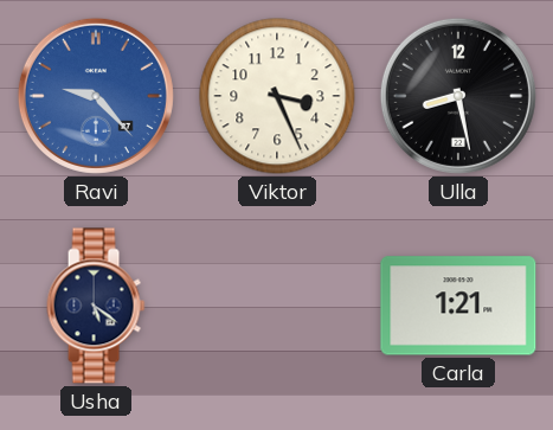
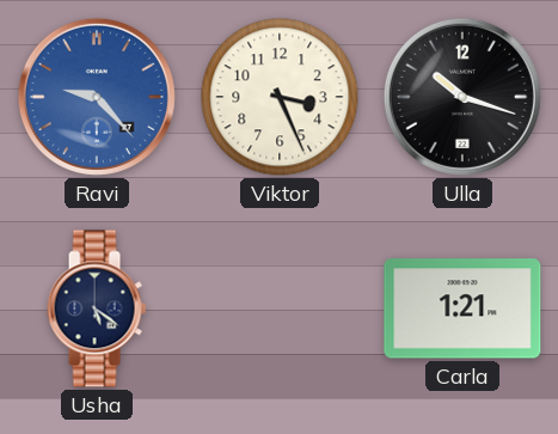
Ulla: 8:28 -> 10:18 (462, 97)
